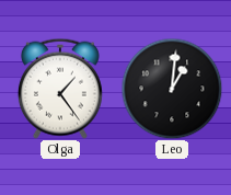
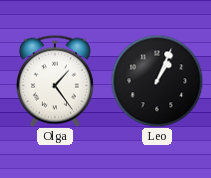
Leo: 1:01 -> 1:04 (157, 81)
